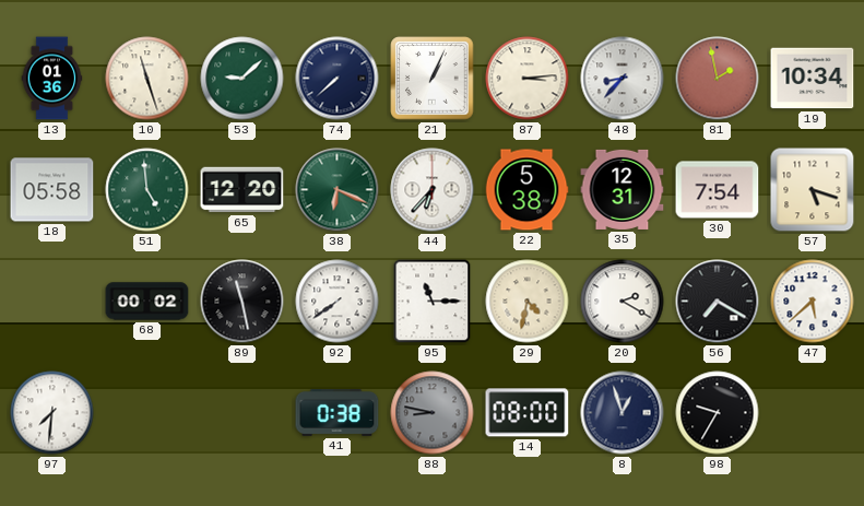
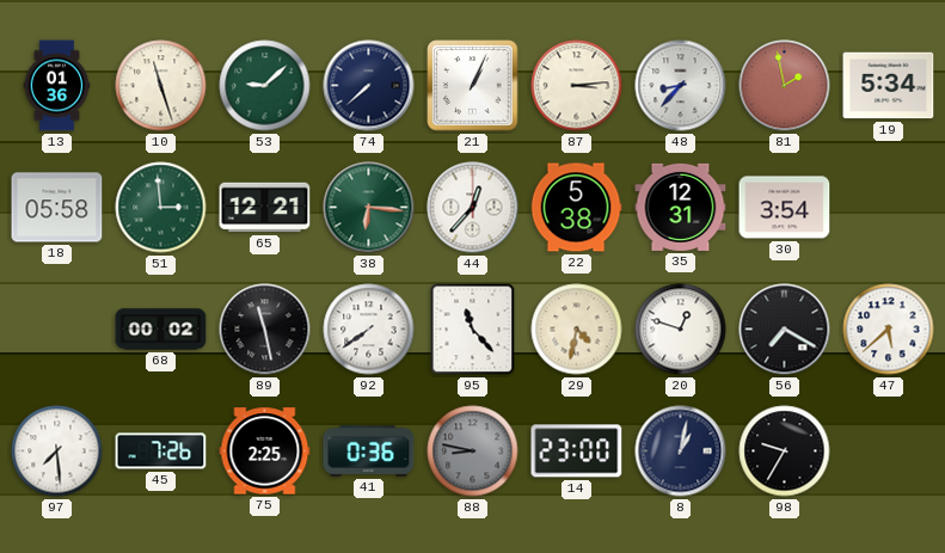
19: 10:34 -> 5:34 (889, 86)
51: 4:59 -> 2:59 (161, 208)
65: 12:20 -> 12:21 (265, 208)
38: 6:19 -> 6:16 (369, 208)
44: 6:37 -> 12:37 (473, 208)
30: 7:54 -> 3:54 (785, 208)
57: 5:18 -> none (813, 190)
95: 11:15 -> 11:23 (473, 330)
20: 2:20 -> 12:48 (681, 330)
97: 7:31 -> 7:29 (57, 451)
45: none -> 7:26 (161, 451)
75: none -> 2:25 (265, 451)
41: 0:38 -> 0:36 (369, 451)
14: 08:00 -> 23:00 (577, 451)
8: 12:57 -> 1:02 (681, 451)
